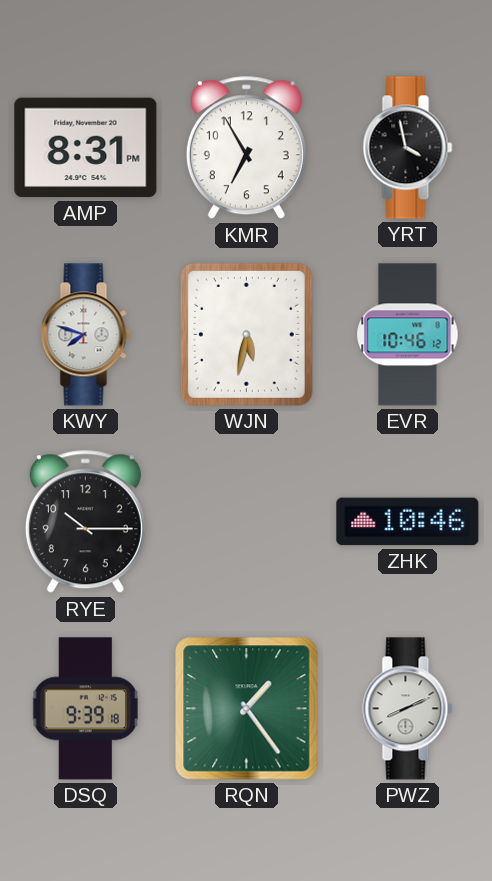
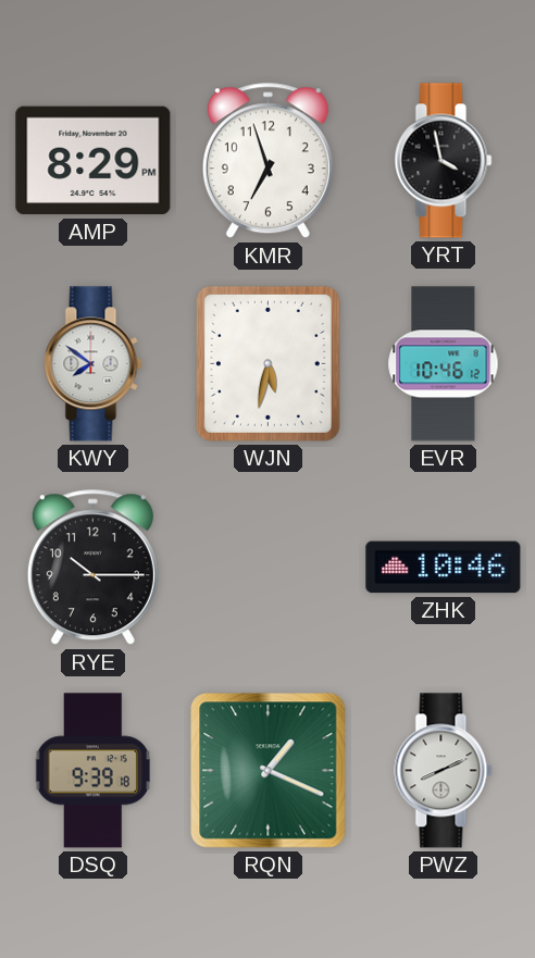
AMP: 8:31 -> 8:29 (94, 161)
KMR: 6:55 -> 6:57 (267, 161)
KWY: 7:48 -> 7:51 (94, 364)
RQN: 1:24 -> 1:19 (269, 771)
